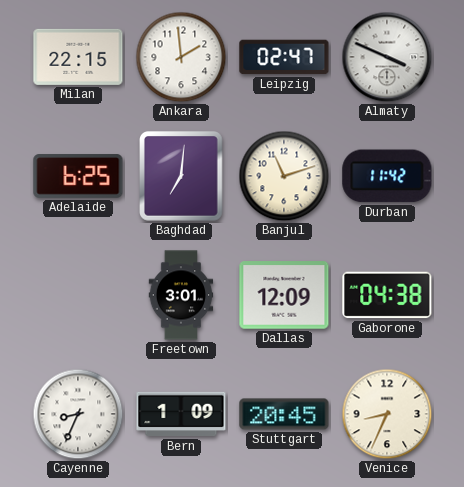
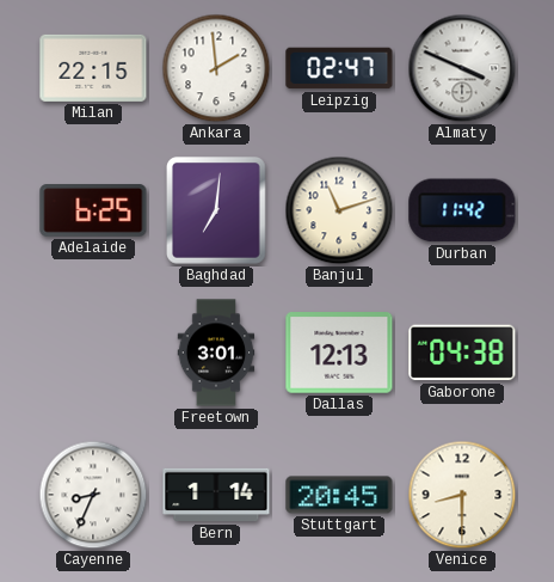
Dallas: 12:09 -> 12:13 (339, 353)
Bern: 1:09 -> 1:14 (216, 495)
Venice: 8:34 -> 8:30 (462, 495)
